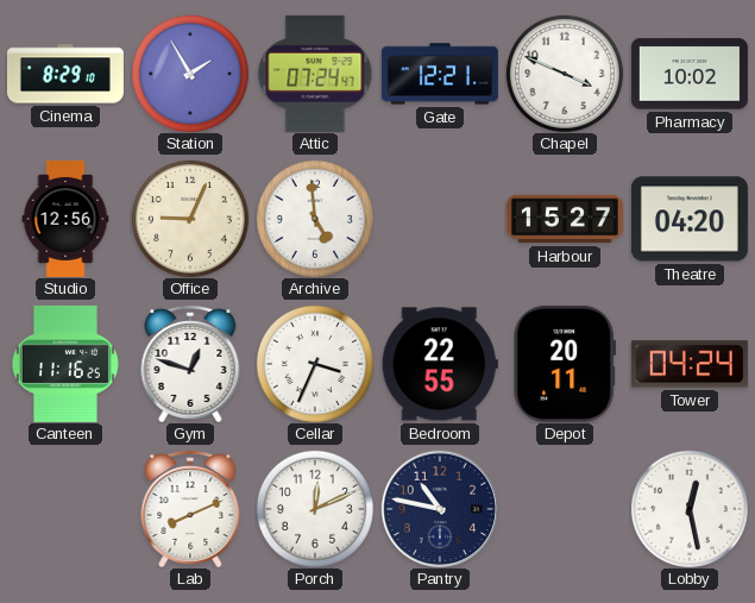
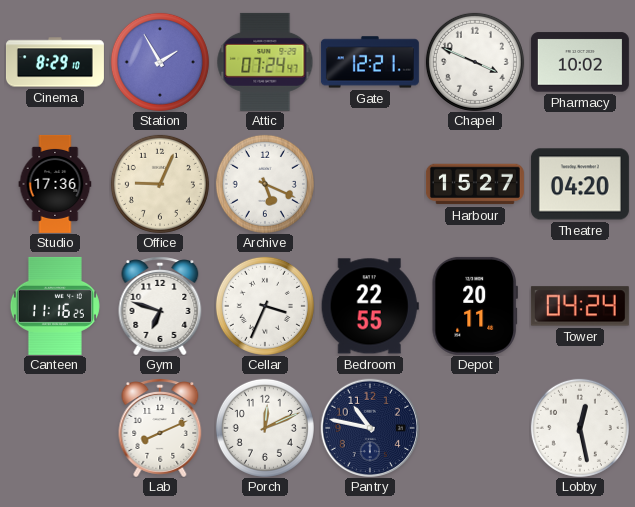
Studio: 12:56 -> 17:36 (55, 184)
Archive: 4:59 -> 5:19 (265, 184)
Gym: 12:48 -> 6:48 (160, 306)
